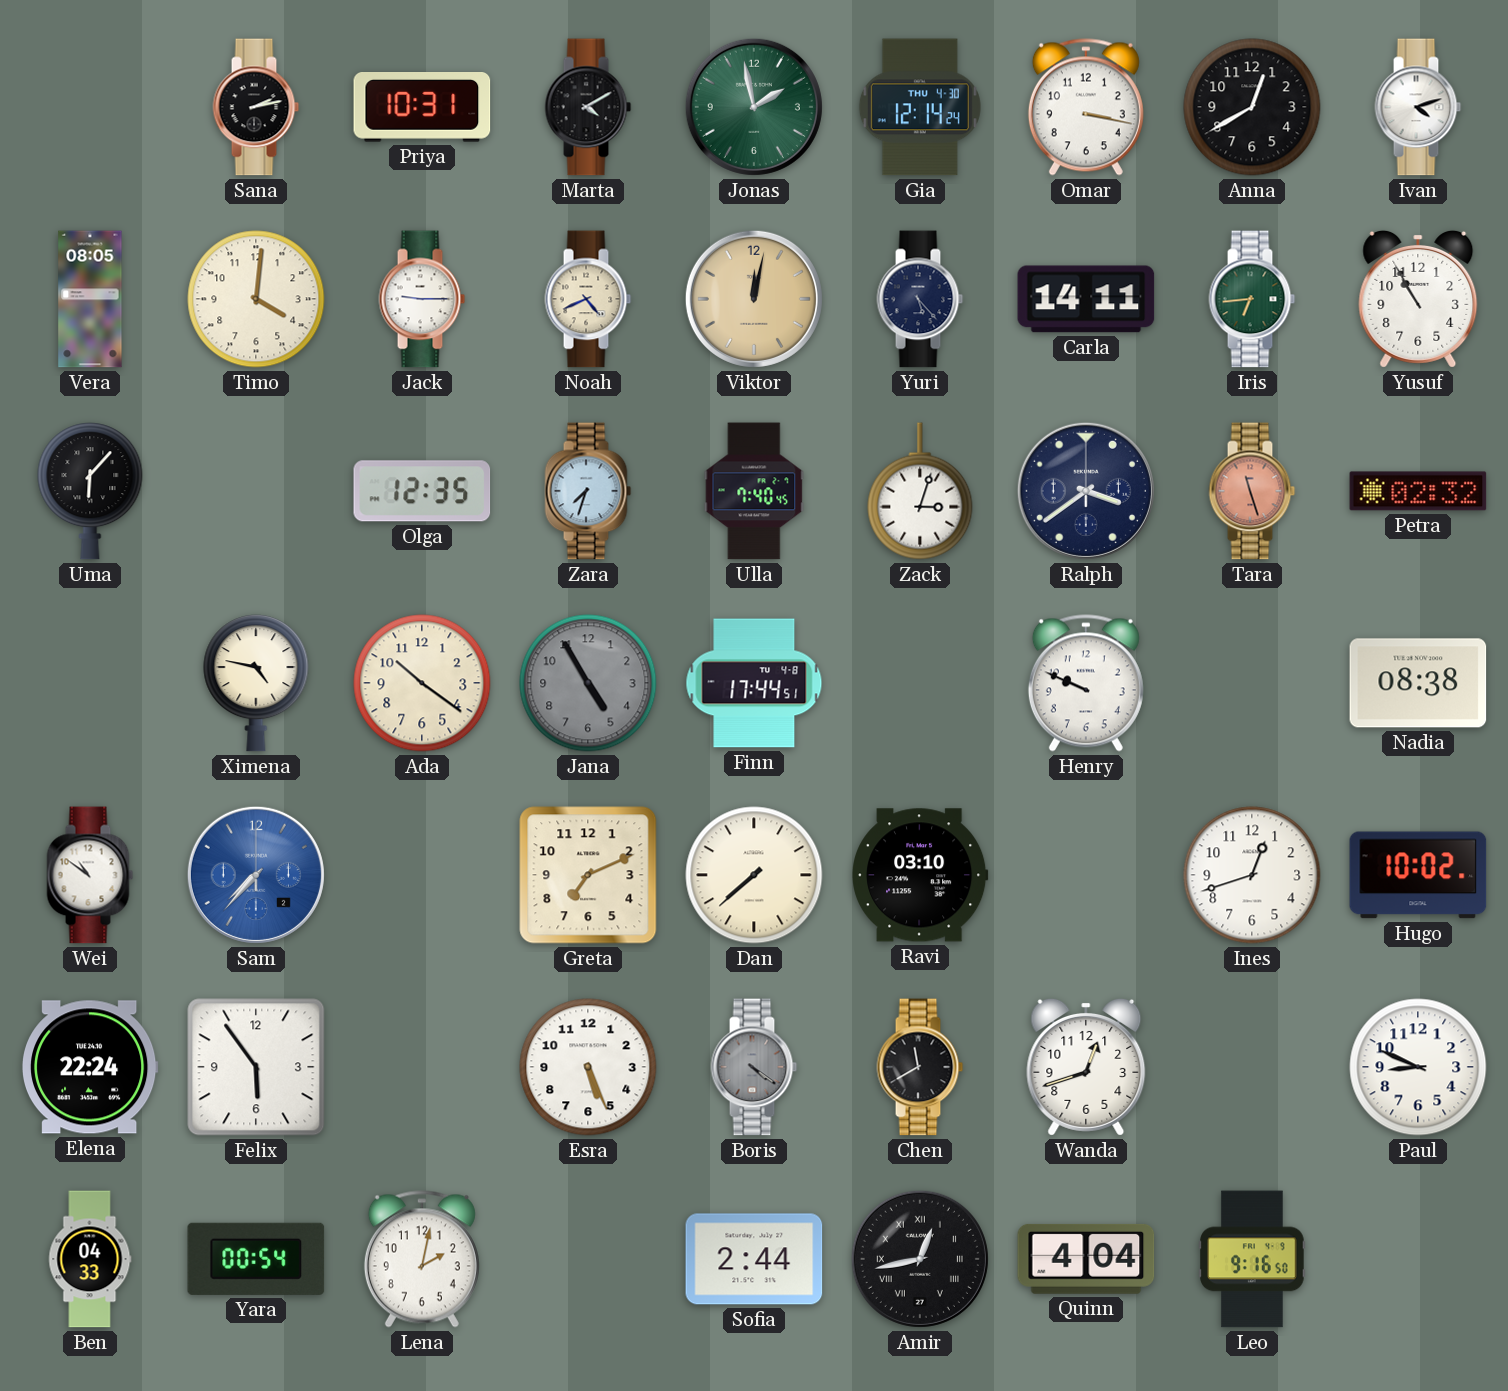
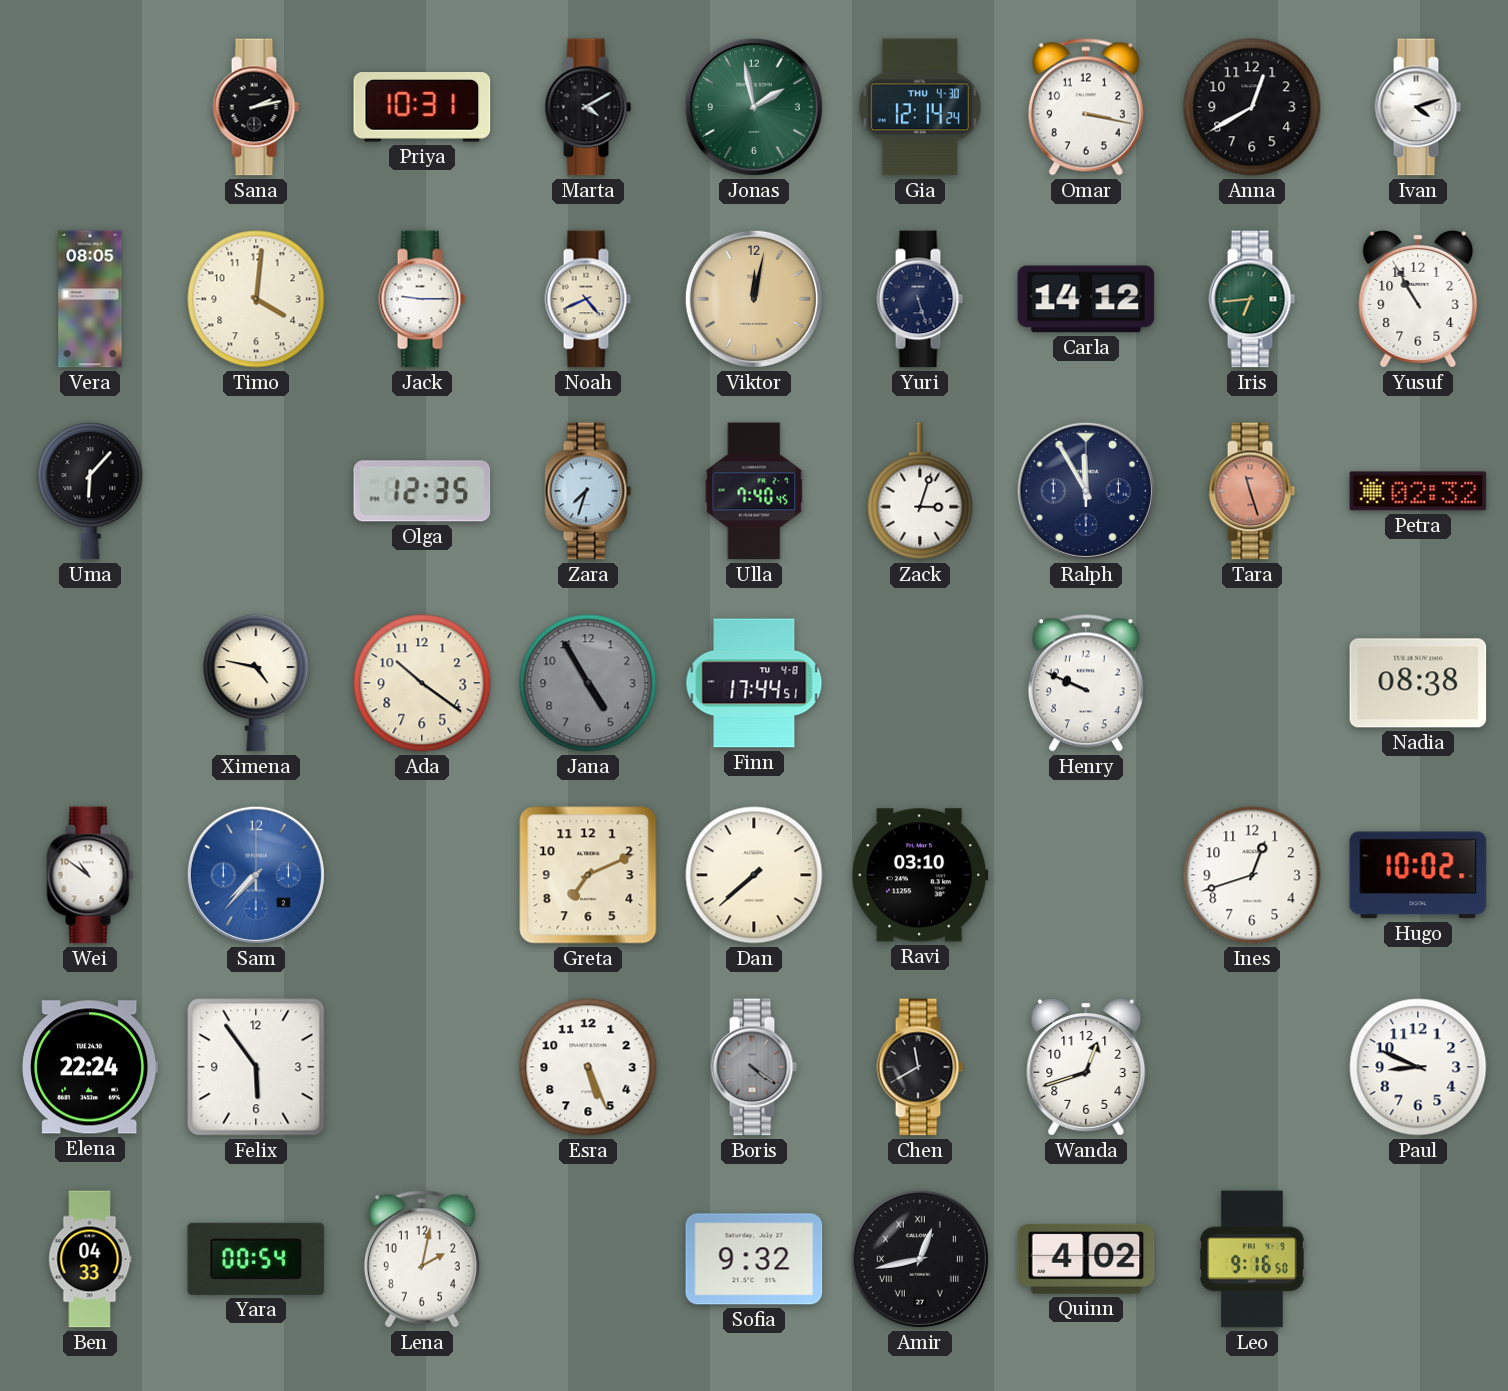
Yuri: 5:23 -> 5:27 (920, 299)
Carla: 14:11 -> 14:12 (1086, 299)
Ralph: 3:39 -> 11:55 (1086, 491)
Sofia: 2:44 -> 9:32 (754, 1259)
Quinn: 4:04 -> 4:02 (1086, 1259)
